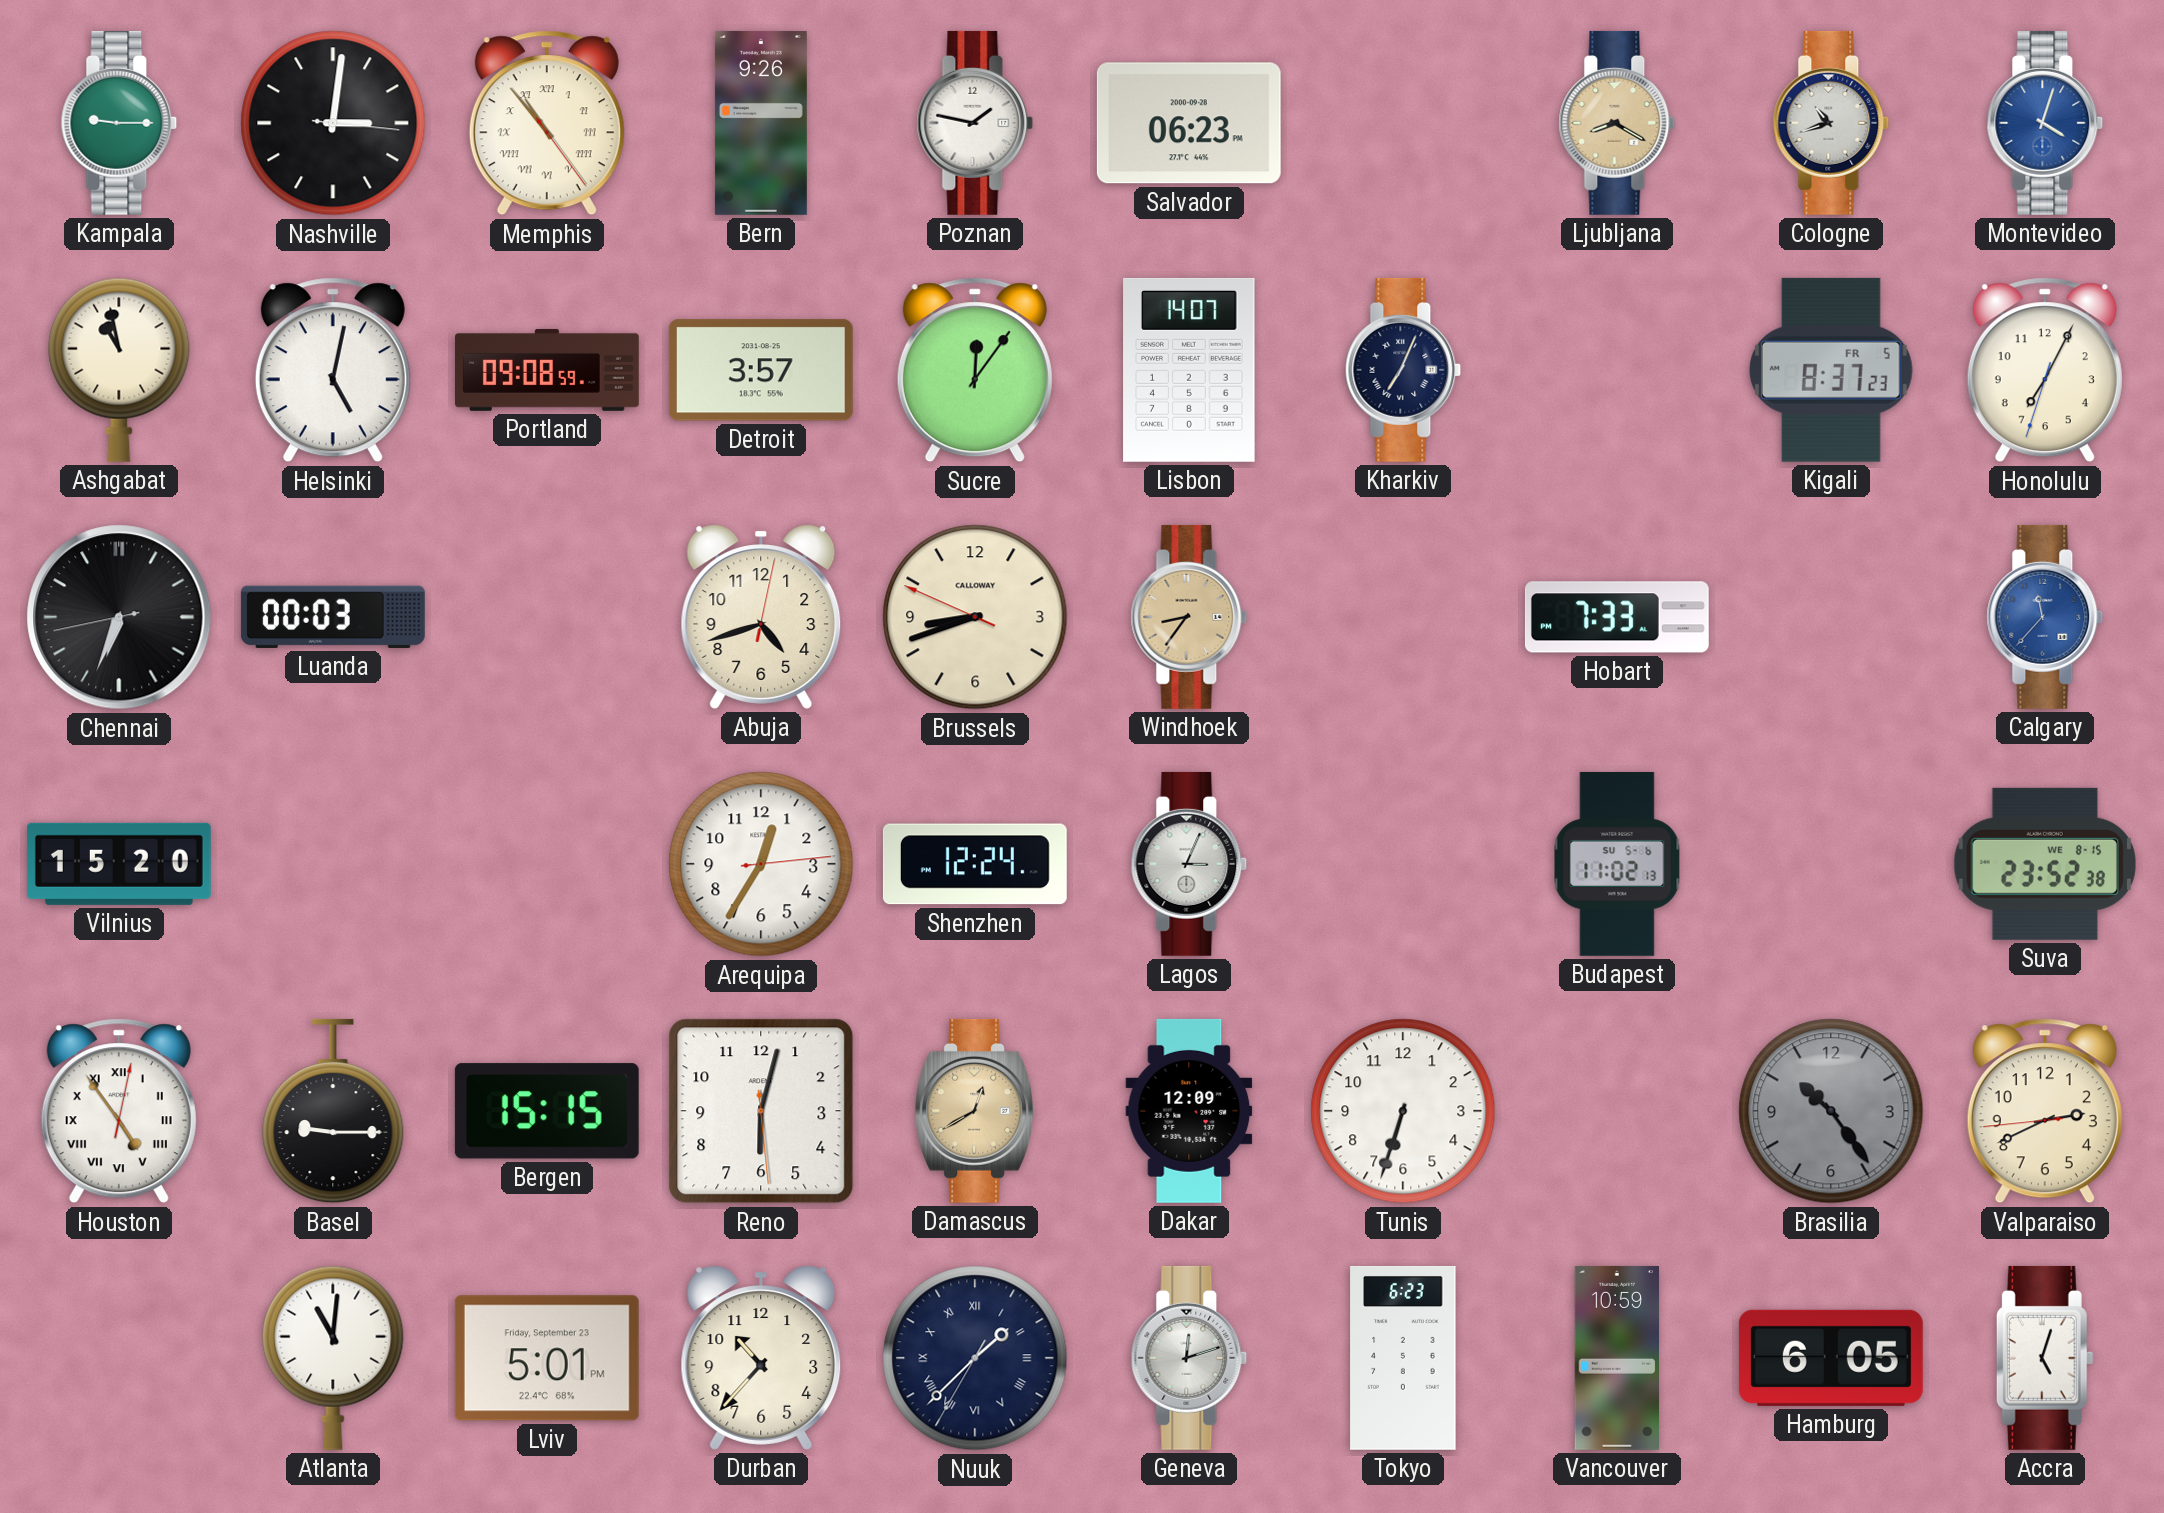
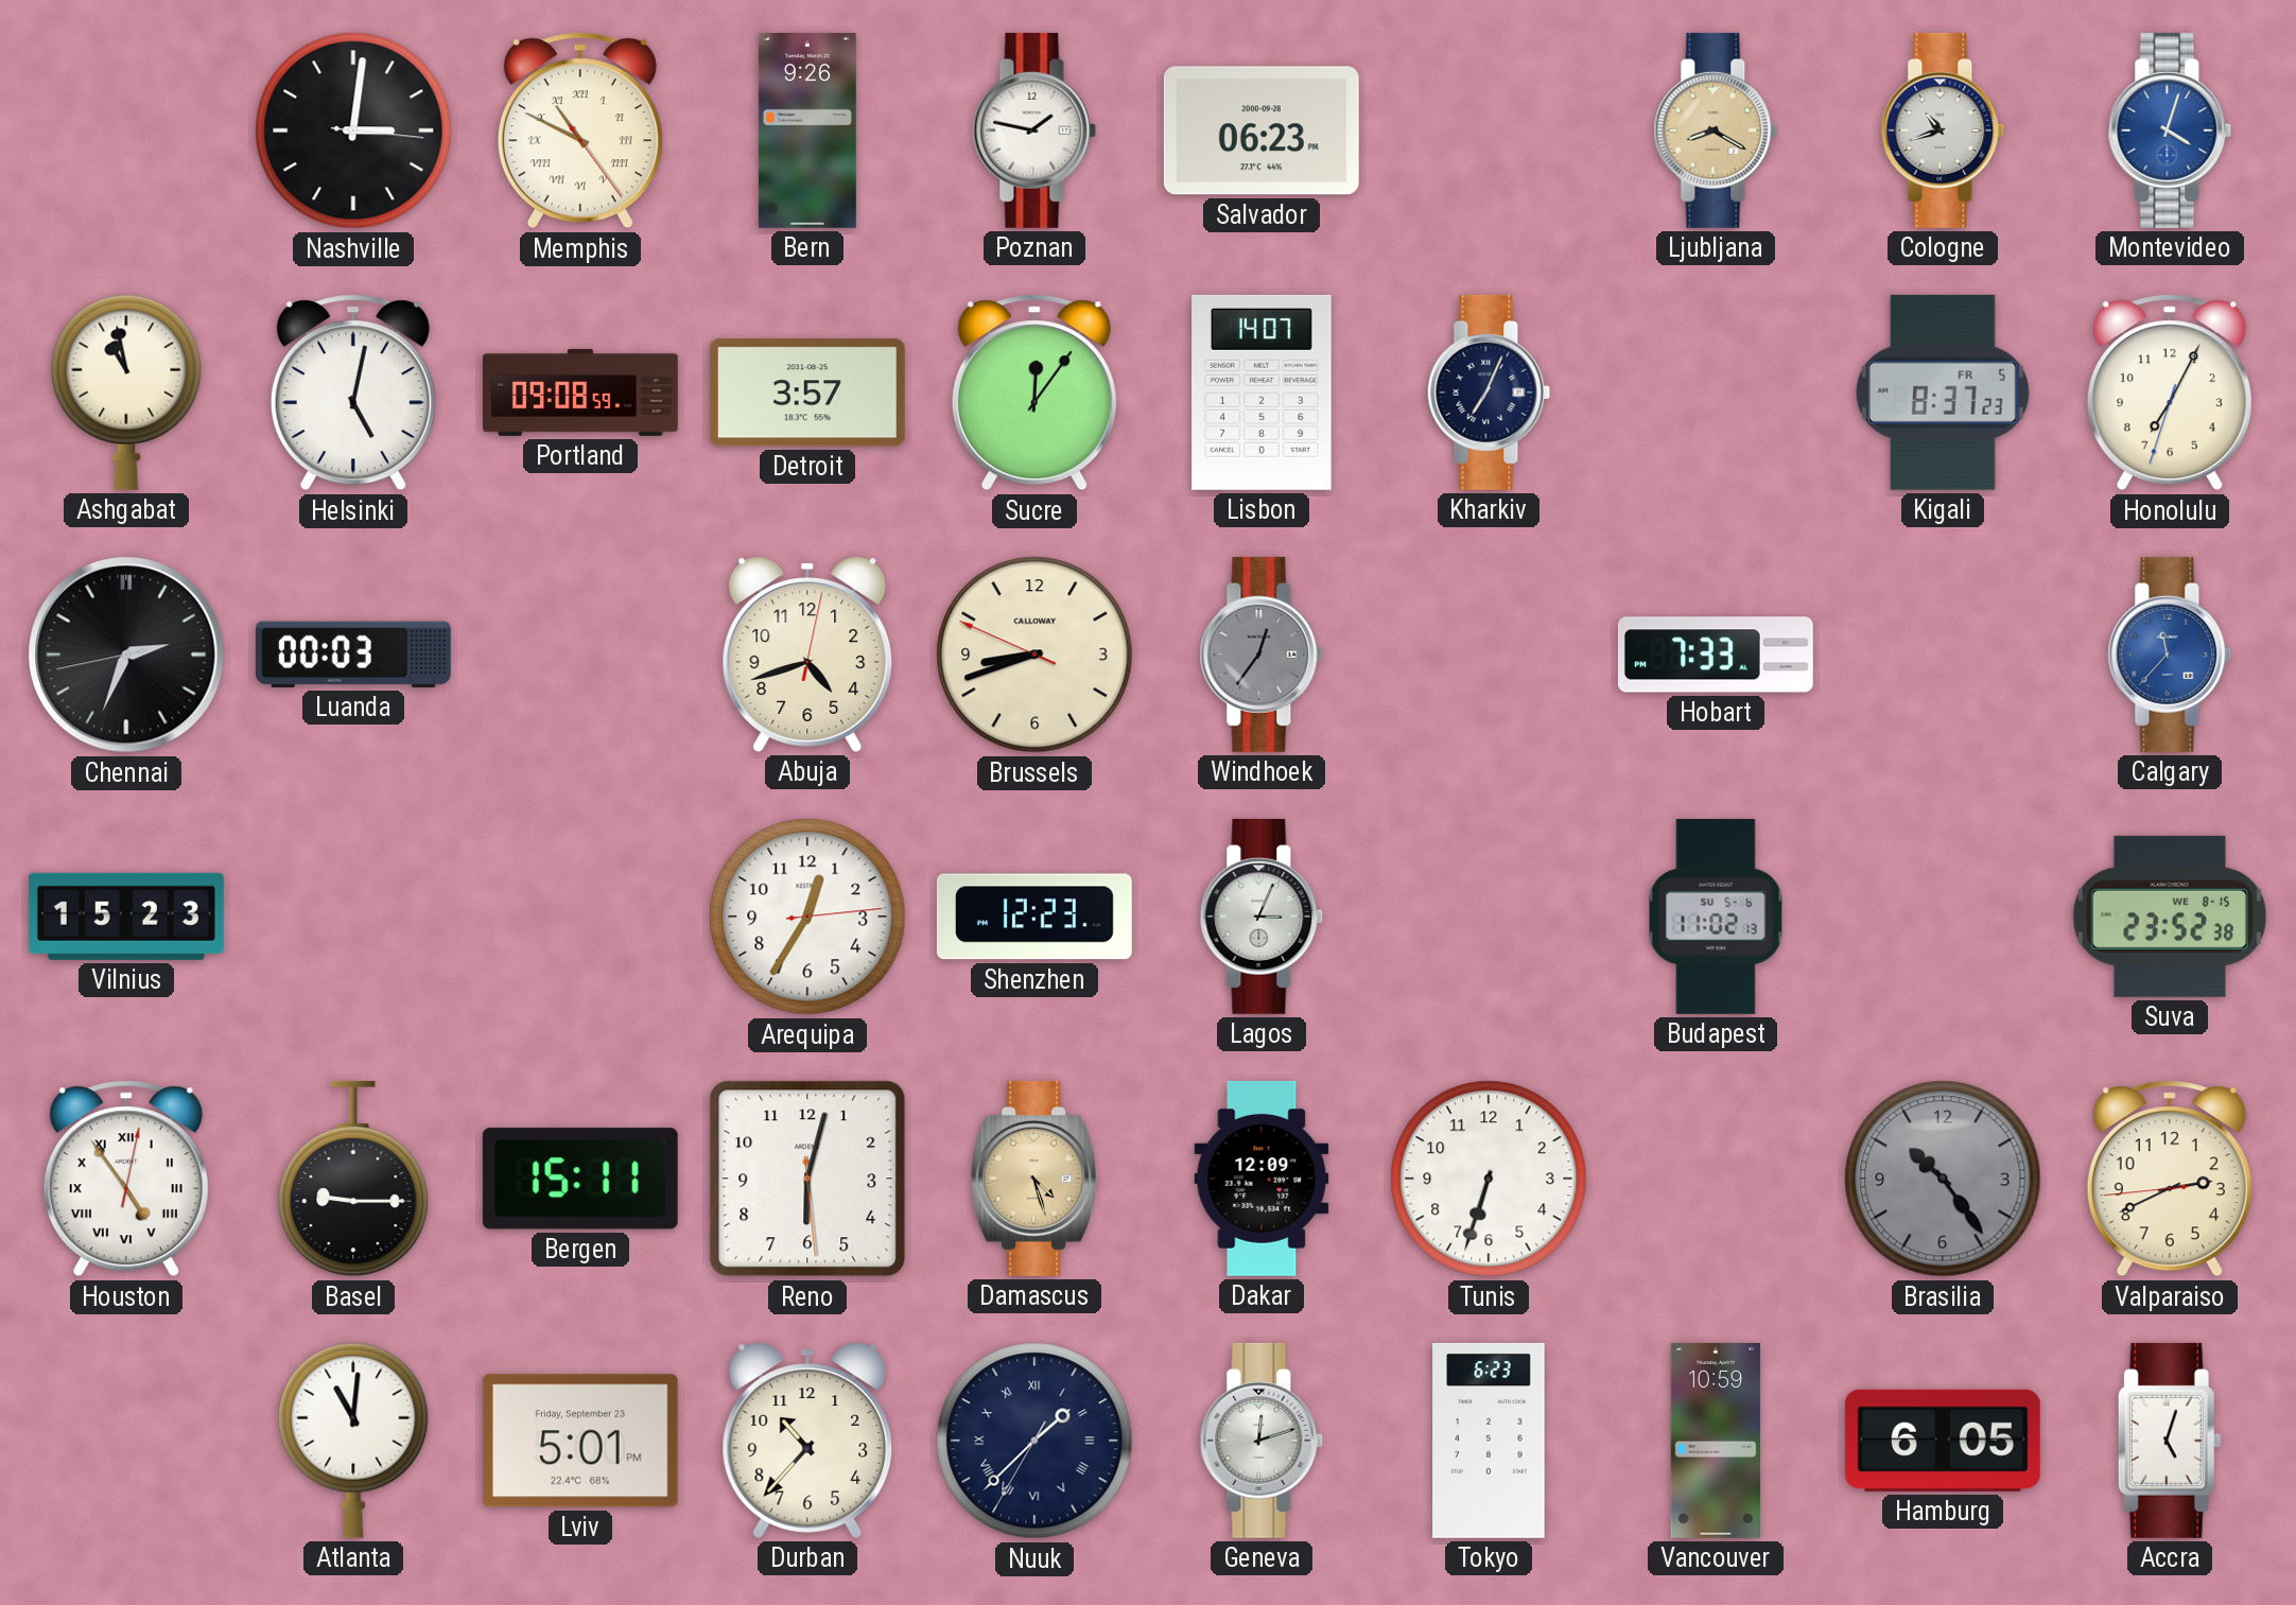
Kampala: 9:15 -> none (119, 123)
Memphis: 10:53 -> 10:49 (580, 130)
Chennai: 6:33 -> 2:33 (126, 655)
Windhoek: 8:36 -> 12:36 (1262, 655)
Windhoek dial: champagne -> grey (1262, 655)
Vilnius: 15:20 -> 15:23 (126, 917)
Shenzhen: 12:24 -> 12:23 (1034, 917)
Bergen: 15:15 -> 15:11 (580, 1179)
Damascus: 12:40 -> 4:27 (1036, 1179)
